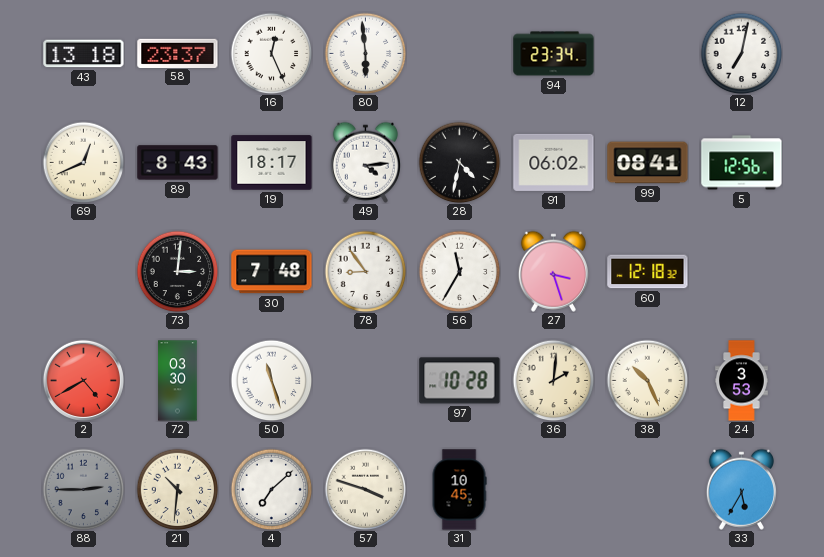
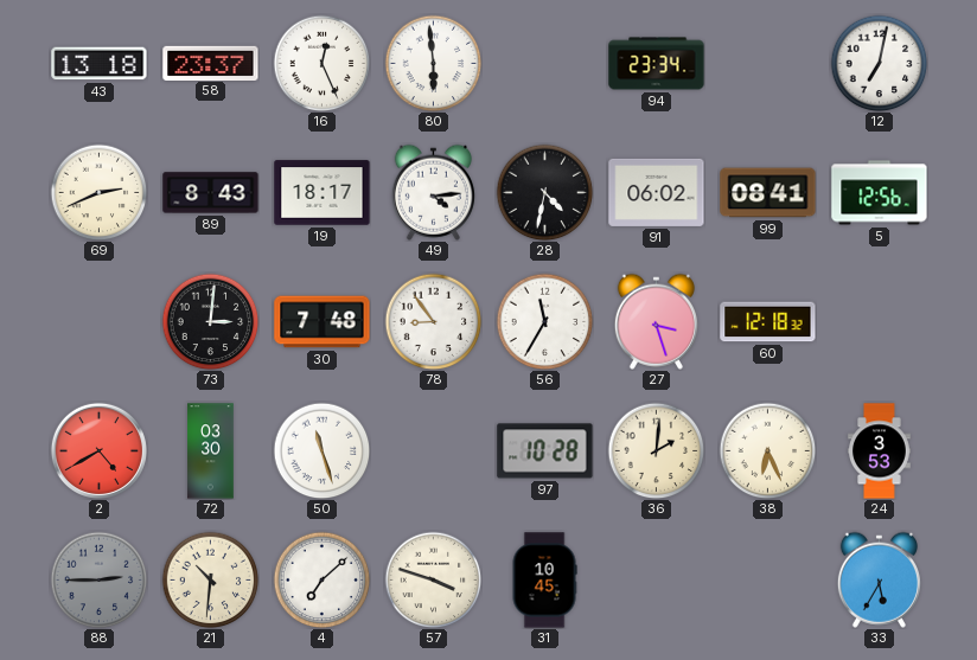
69: 12:41 -> 2:41 (98, 192)
38: 10:26 -> 6:26 (767, 450)
